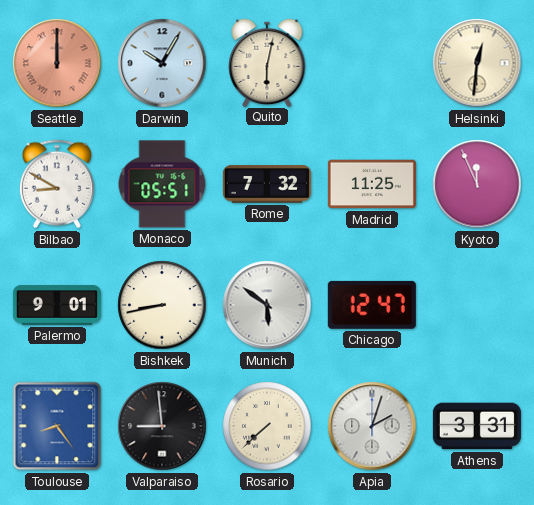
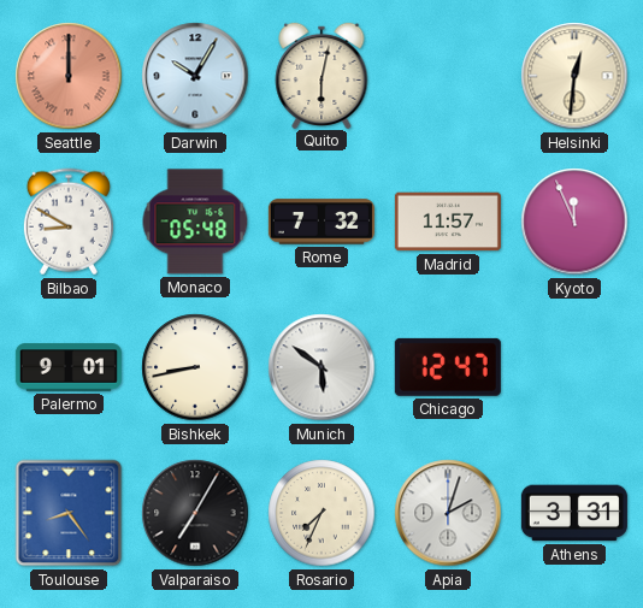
Monaco: 05:51 -> 05:48 (195, 222)
Madrid: 11:25 -> 11:57 (448, 222)
Valparaiso: 8:59 -> 7:05 (195, 513)
Rosario: 7:38 -> 7:34 (321, 513)
